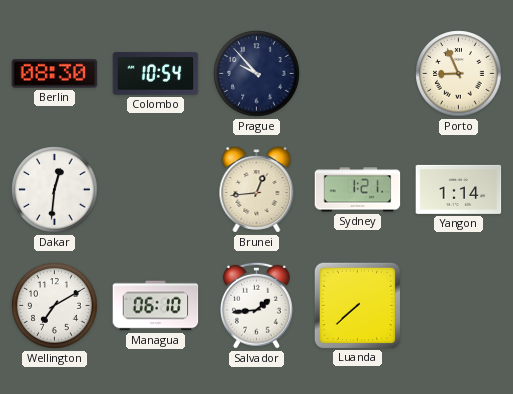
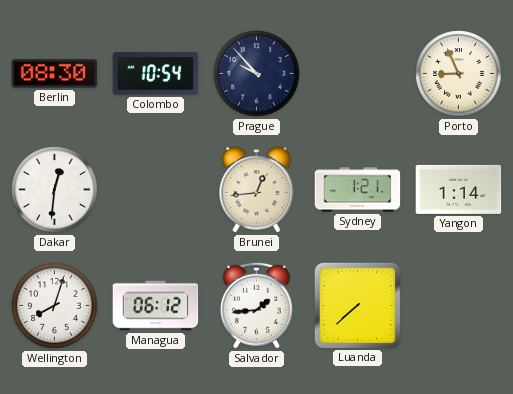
Wellington: 7:10 -> 8:03 (55, 306)
Managua: 06:10 -> 06:12 (156, 306)
